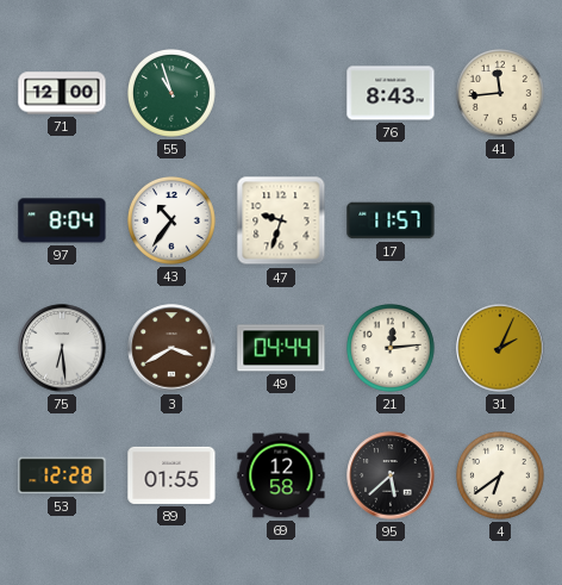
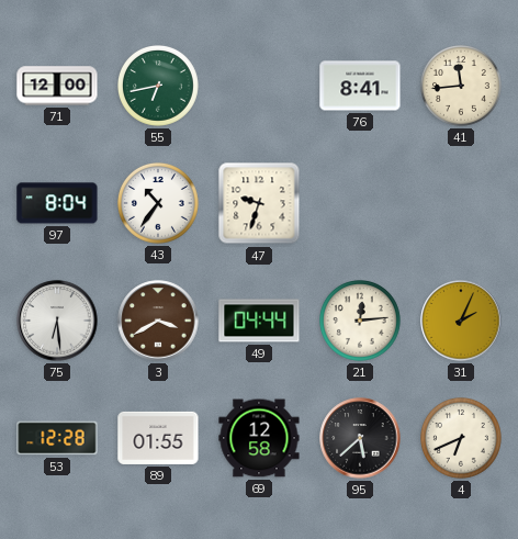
55: 10:57 -> 6:43 (159, 87)
76: 8:43 -> 8:41 (360, 86)
17: 11:57 -> none (391, 220)
4: 6:39 -> 6:41 (462, 439)
